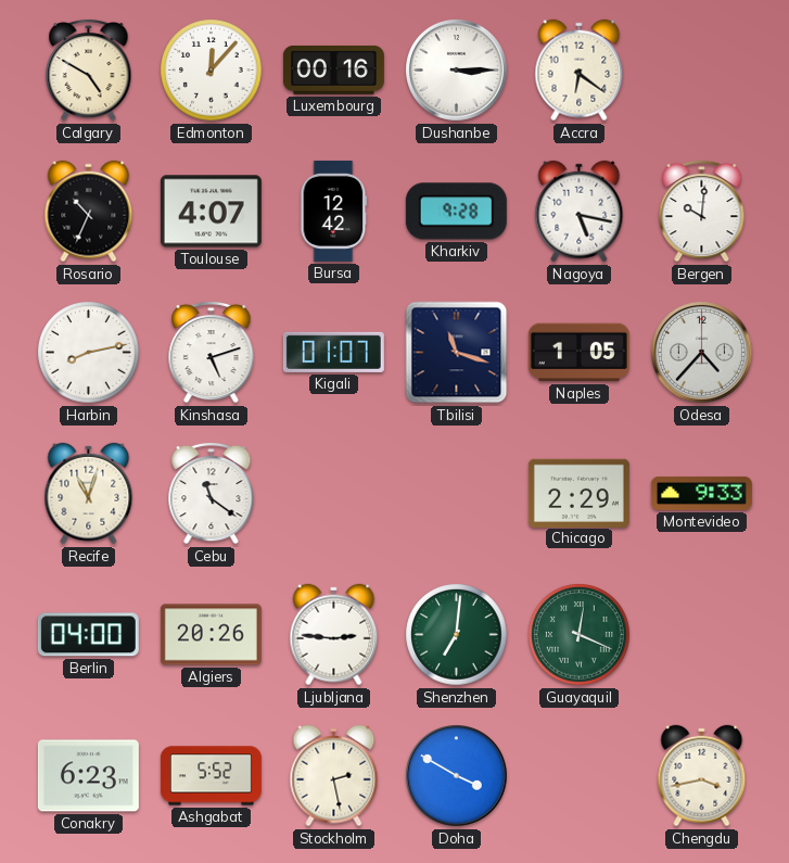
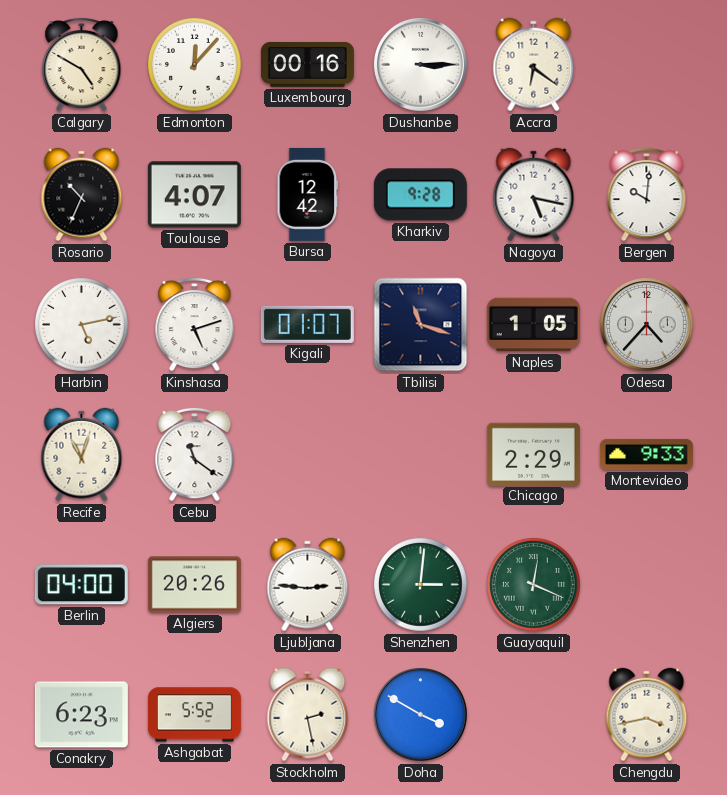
Harbin: 8:13 -> 5:13 (82, 325)
Shenzhen: 7:01 -> 3:01 (421, 585)
